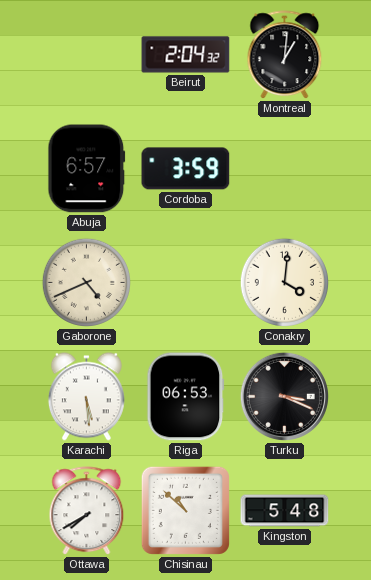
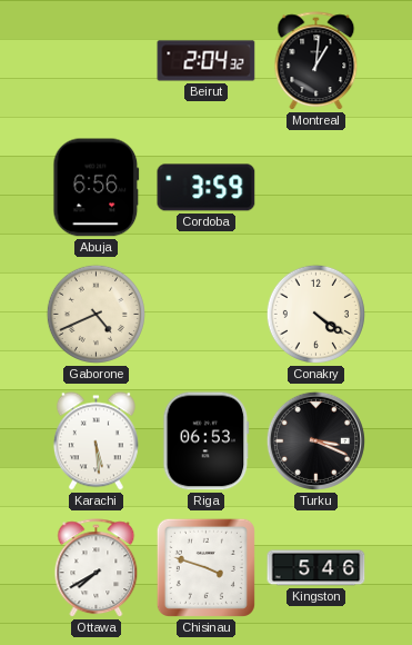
Abuja: 6:57 -> 6:56 (97, 188)
Conakry: 4:01 -> 4:21 (315, 314)
Chisinau: 10:52 -> 3:48 (205, 567)
Kingston: 5:48 -> 5:46 (316, 568)
